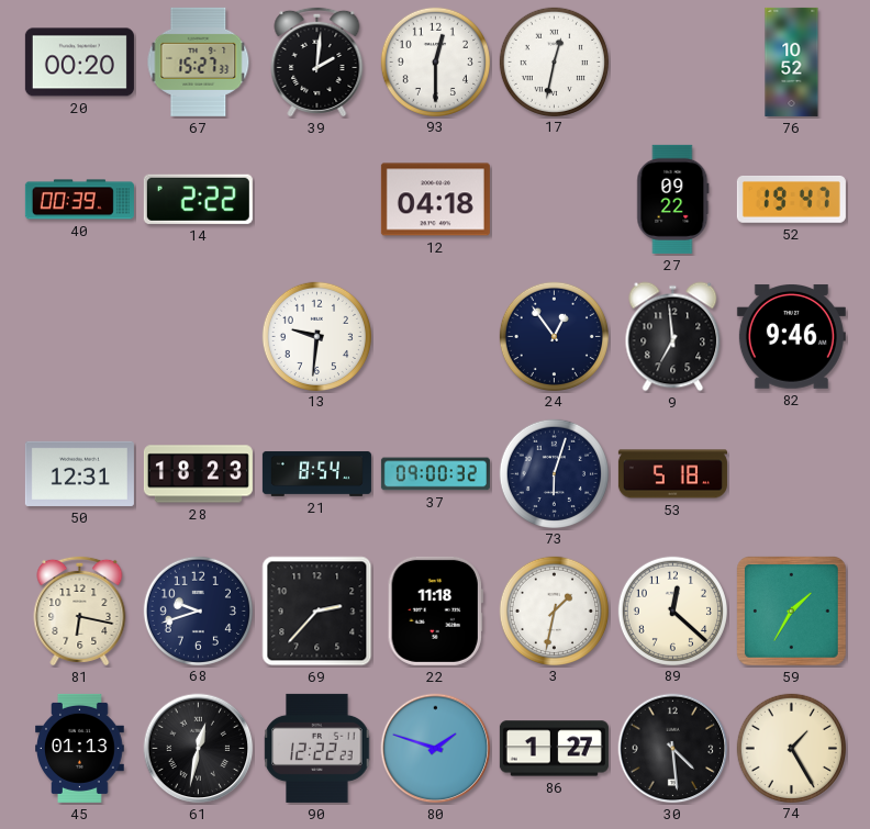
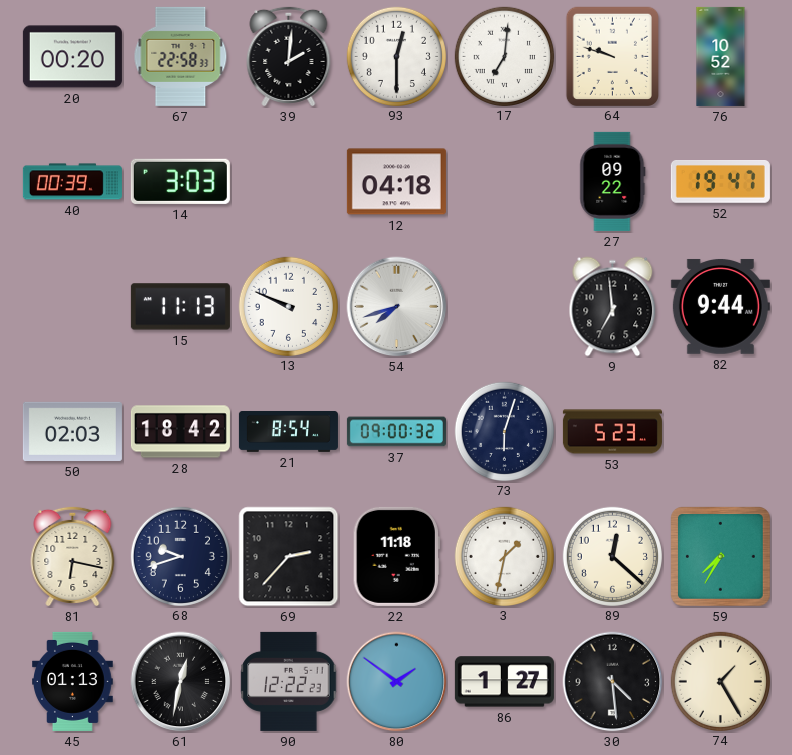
67: 15:27 -> 22:58 (181, 56)
17: 12:32 -> 7:01 (504, 56)
64: none -> 9:48 (612, 56)
14: 2:22 -> 3:03 (180, 181)
15: none -> 11:13 (180, 307)
13: 9:31 -> 9:49 (288, 306)
54: none -> 7:42 (397, 307)
24: 12:54 -> none (554, 336)
82: 9:46 -> 9:44 (720, 306)
50: 12:31 -> 02:03 (72, 431)
28: 18:23 -> 18:42 (180, 432)
53: 5:18 -> 5:23 (612, 432)
59: 1:35 -> 7:35 (721, 557)
80: 1:48 -> 1:51 (397, 682)
